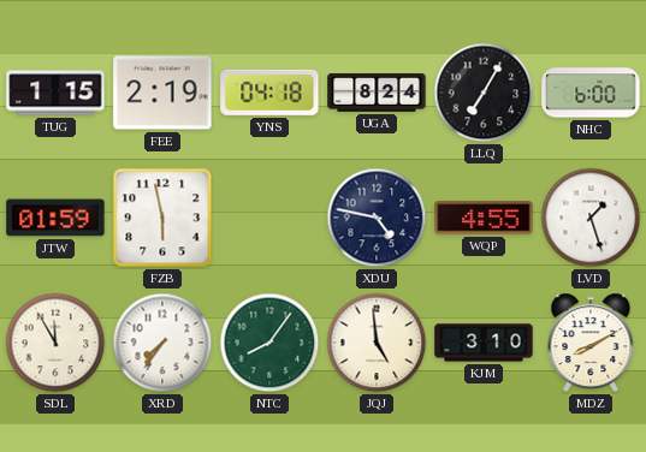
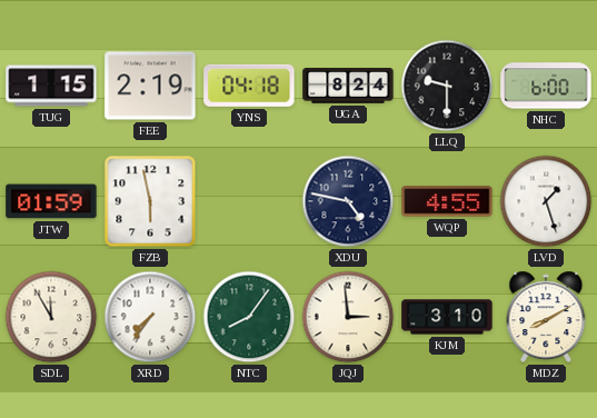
LLQ: 7:05 -> 9:30 (447, 86)
JQJ: 4:59 -> 2:59 (348, 317)
